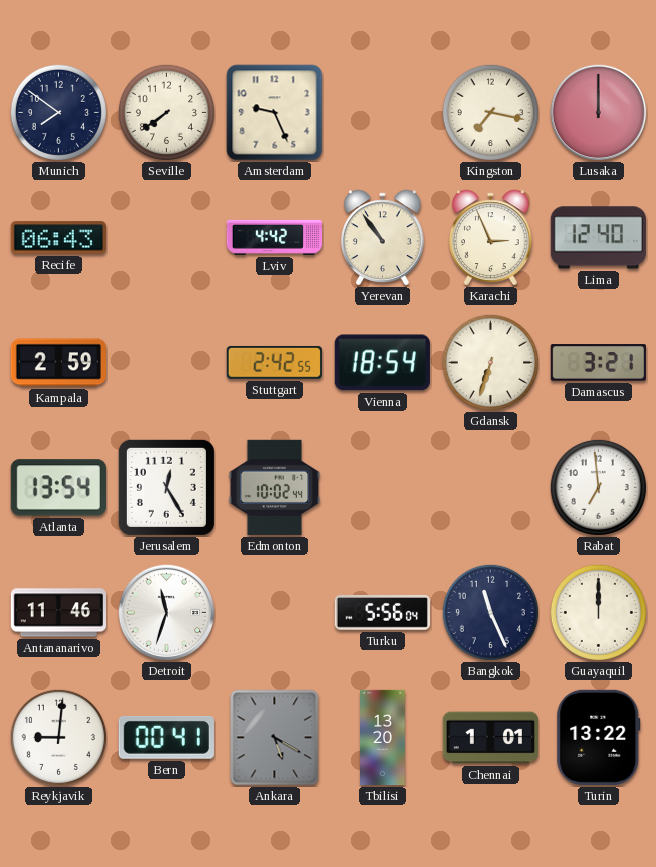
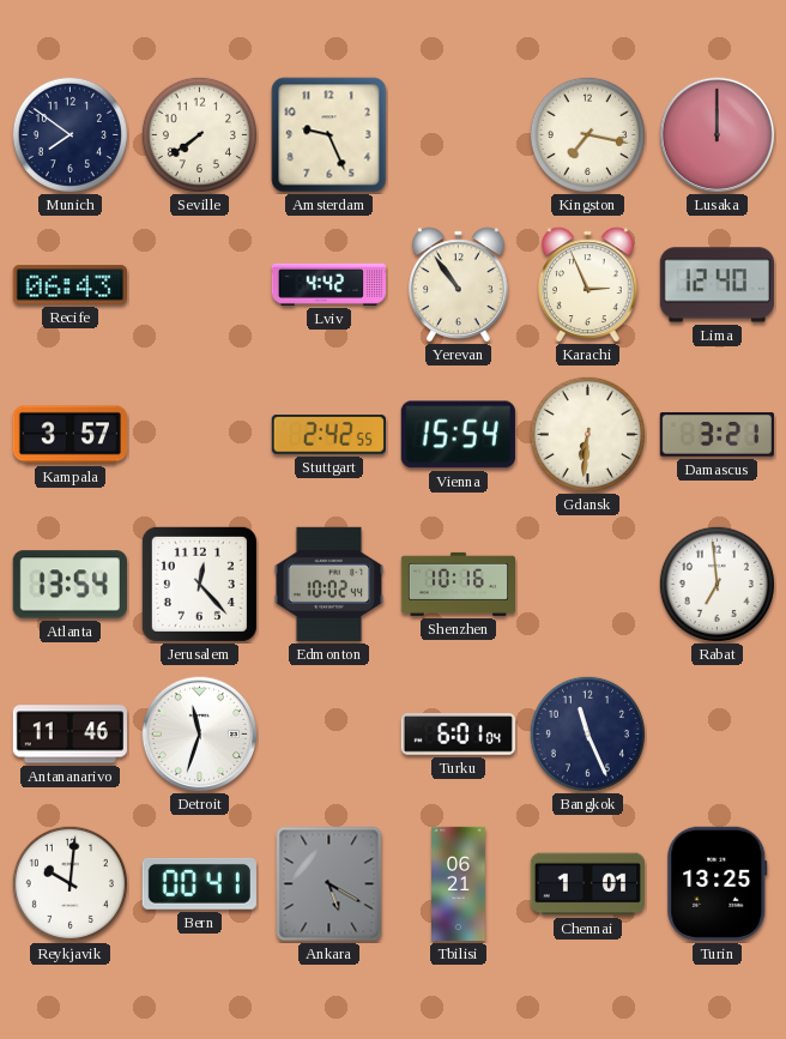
Kampala: 2:59 -> 3:57 (69, 435)
Vienna: 18:54 -> 15:54 (458, 435)
Gdansk: 6:33 -> 6:31 (587, 434)
Jerusalem: 12:25 -> 12:23 (199, 584)
Shenzhen: none -> 10:16 (458, 584)
Turku: 5:56 -> 6:01 (458, 735)
Guayaquil: 12:00 -> none (598, 612)
Reykjavik: 9:01 -> 10:01 (69, 883)
Tbilisi: 13:20 -> 06:21 (459, 884)
Turin: 13:22 -> 13:25 (718, 883)
